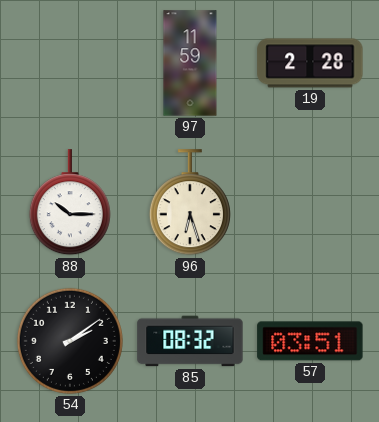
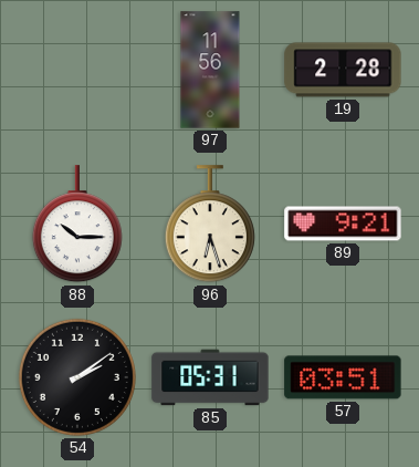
97: 11:59 -> 11:56 (210, 70)
89: none -> 9:21 (343, 224)
85: 08:32 -> 05:31 (210, 377)
